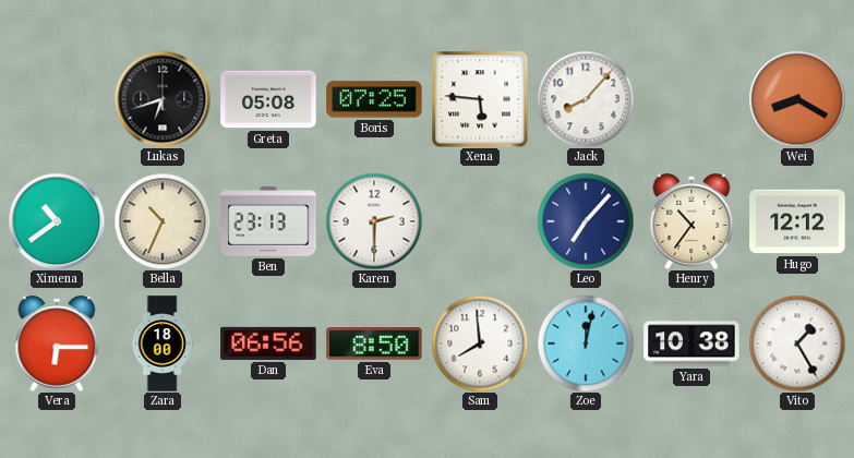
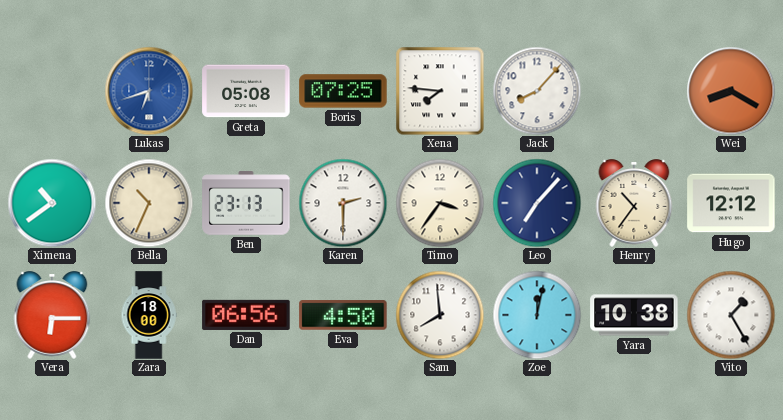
Lukas dial: black -> blue (149, 91)
Xena: 5:46 -> 7:46 (440, 91)
Timo: none -> 3:36 (440, 203)
Eva: 8:50 -> 4:50 (343, 315)
